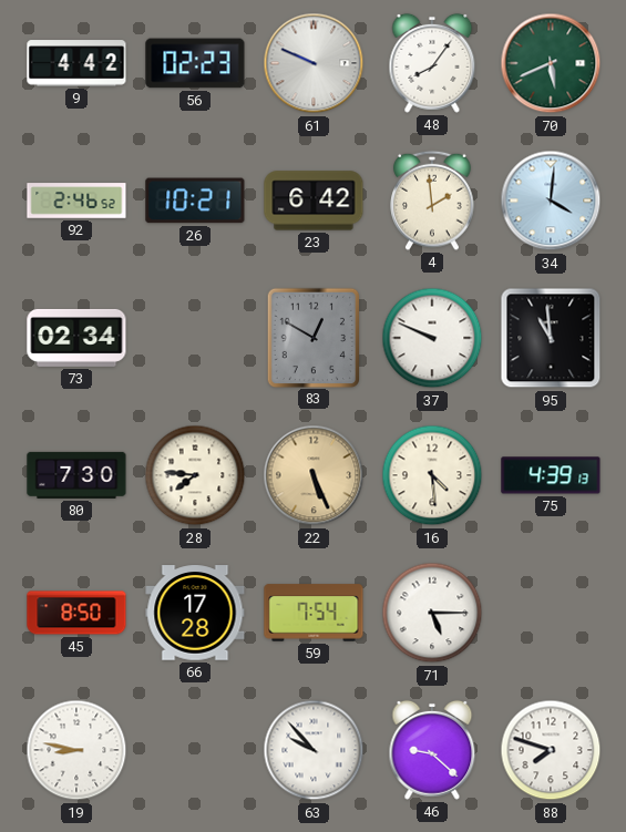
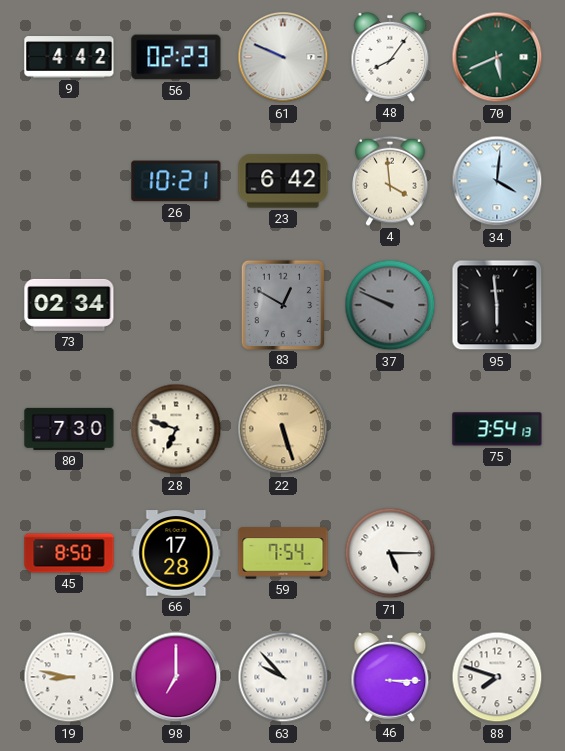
92: 2:46 -> none (76, 201)
4: 1:59 -> 3:59 (390, 181)
37 dial: white -> grey (390, 305)
95: 10:59 -> 5:59 (497, 305)
28: 7:46 -> 6:48 (176, 429)
22: 5:26 -> 5:27 (283, 429)
16: 4:29 -> none (432, 475)
75: 4:39 -> 3:54 (497, 429)
98: none -> 7:00 (176, 677)
46: 9:22 -> 3:15 (390, 677)
